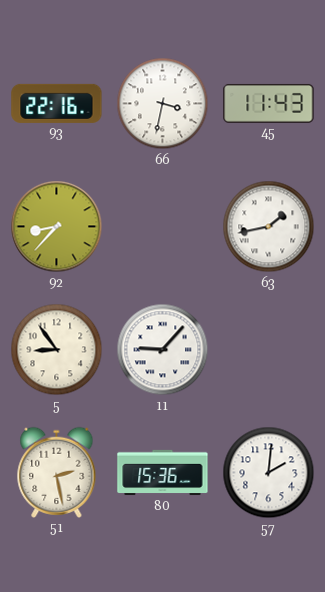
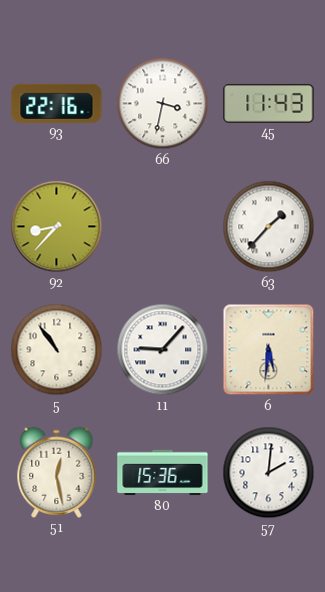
63: 1:43 -> 1:37 (269, 227)
5: 8:54 -> 10:54 (57, 350)
6: none -> 5:31 (269, 350)
51: 2:28 -> 12:28 (57, 472)
